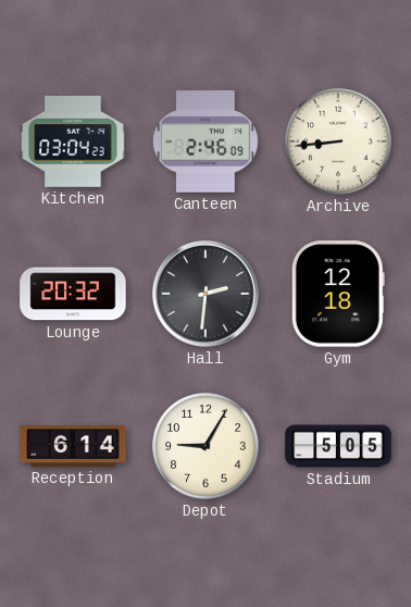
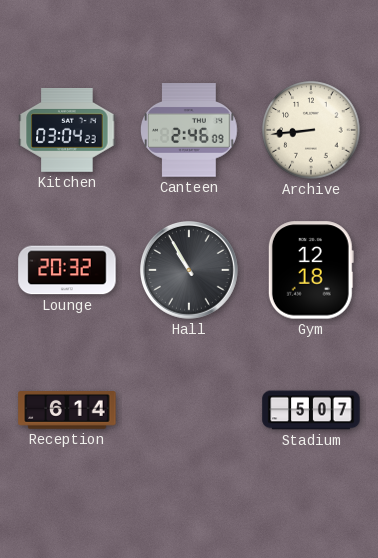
Hall: 2:31 -> 10:55 (190, 271)
Depot: 9:05 -> none (205, 446)
Stadium: 5:05 -> 5:07 (311, 410)
